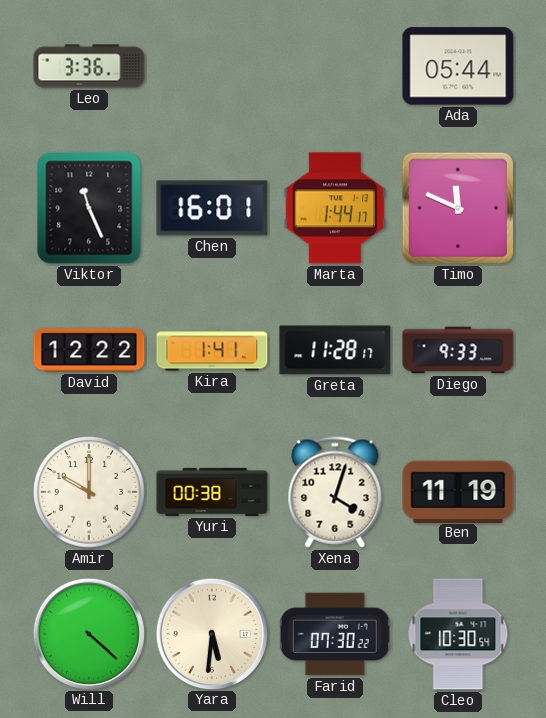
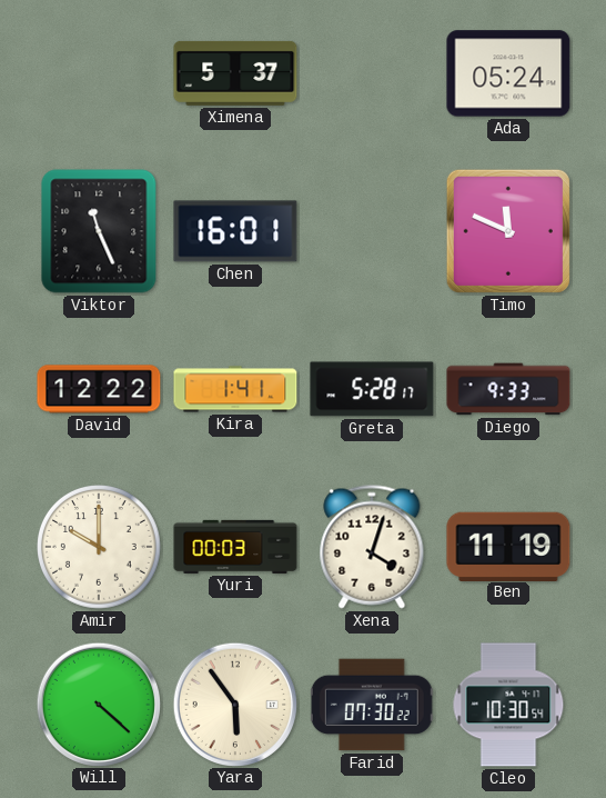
Leo: 3:36 -> none (89, 66)
Ximena: none -> 5:37 (235, 73)
Ada: 05:44 -> 05:24 (508, 73)
Marta: 1:44 -> none (335, 208)
Greta: 11:28 -> 5:28 (372, 389)
Yuri: 00:38 -> 00:03 (235, 547)
Yara: 5:31 -> 5:54 (234, 704)
